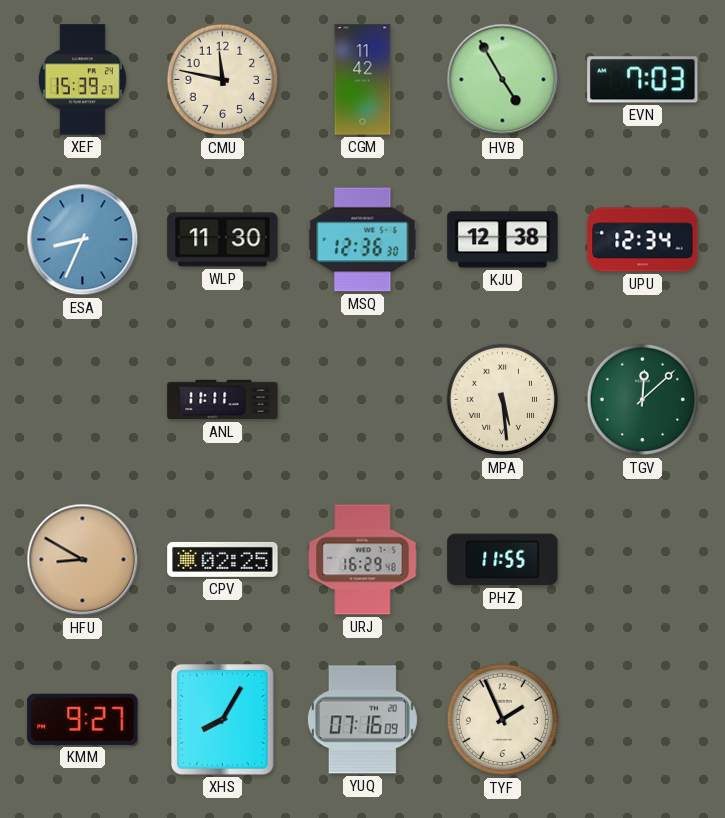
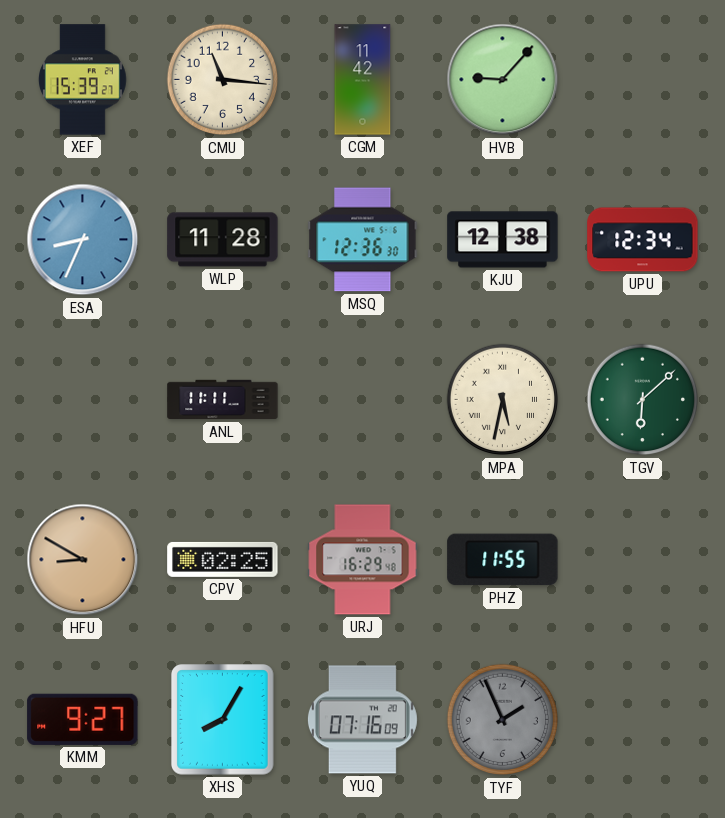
CMU: 11:47 -> 11:16 (223, 80)
HVB: 4:55 -> 9:07 (503, 80)
EVN: 7:03 -> none (643, 80)
WLP: 11:30 -> 11:28 (223, 240)
MPA: 5:29 -> 5:32 (503, 400)
TGV: 12:08 -> 6:08 (643, 400)
TYF dial: cream -> grey (503, 720)
